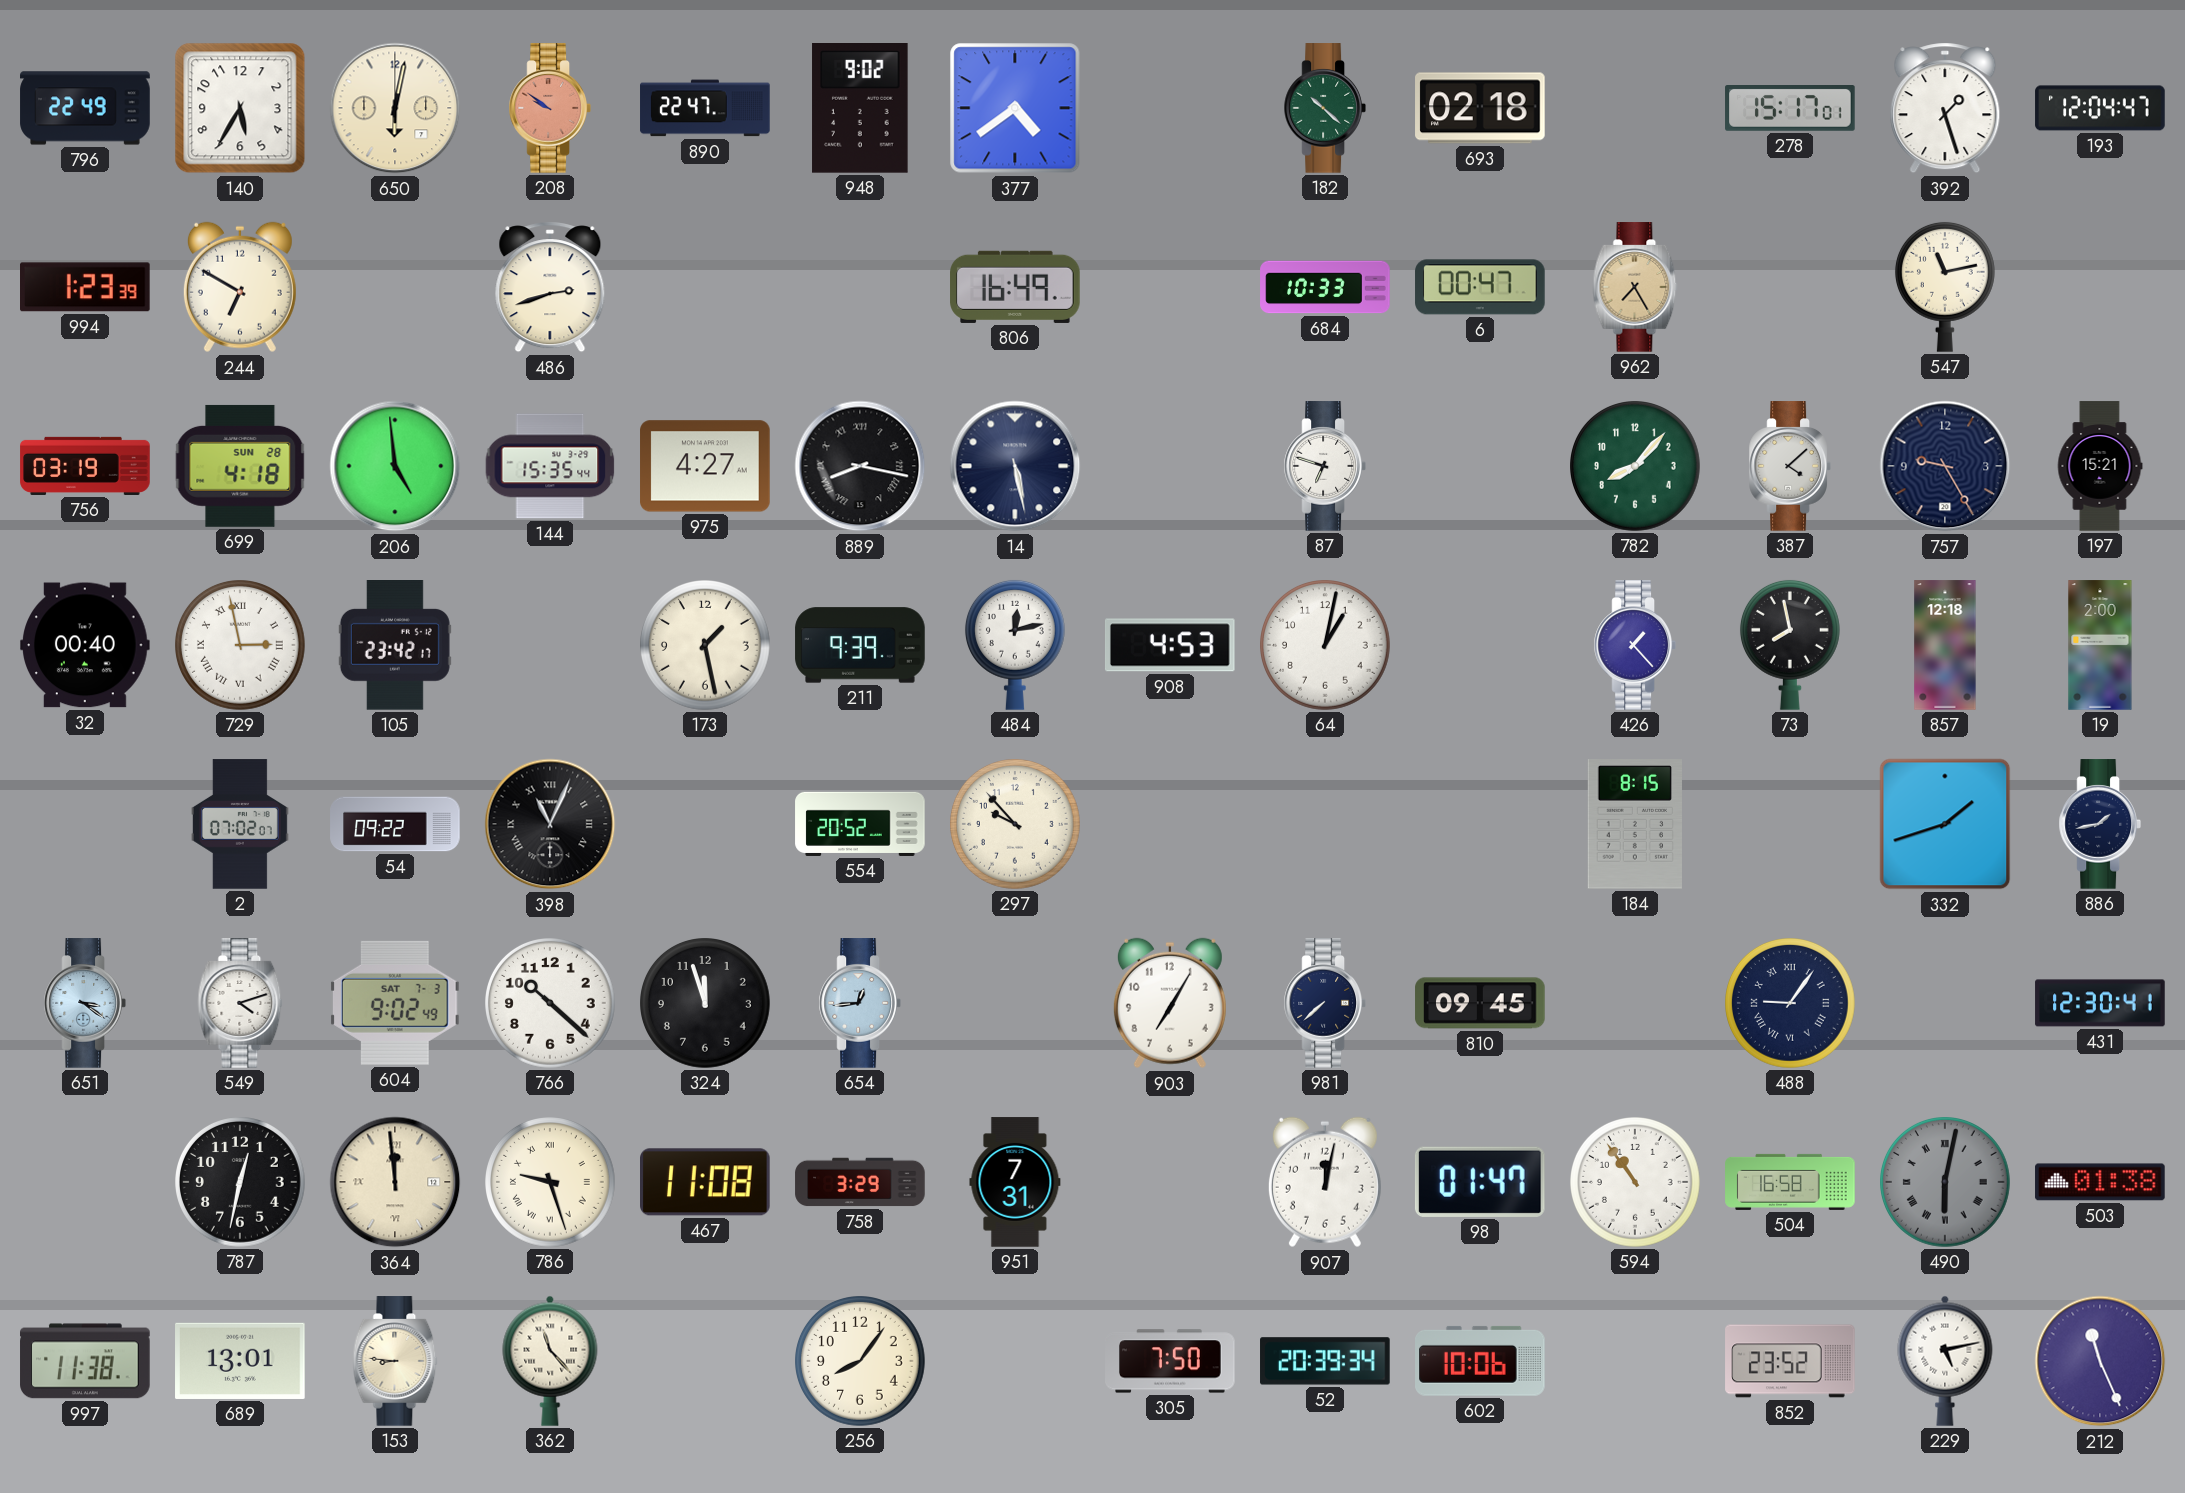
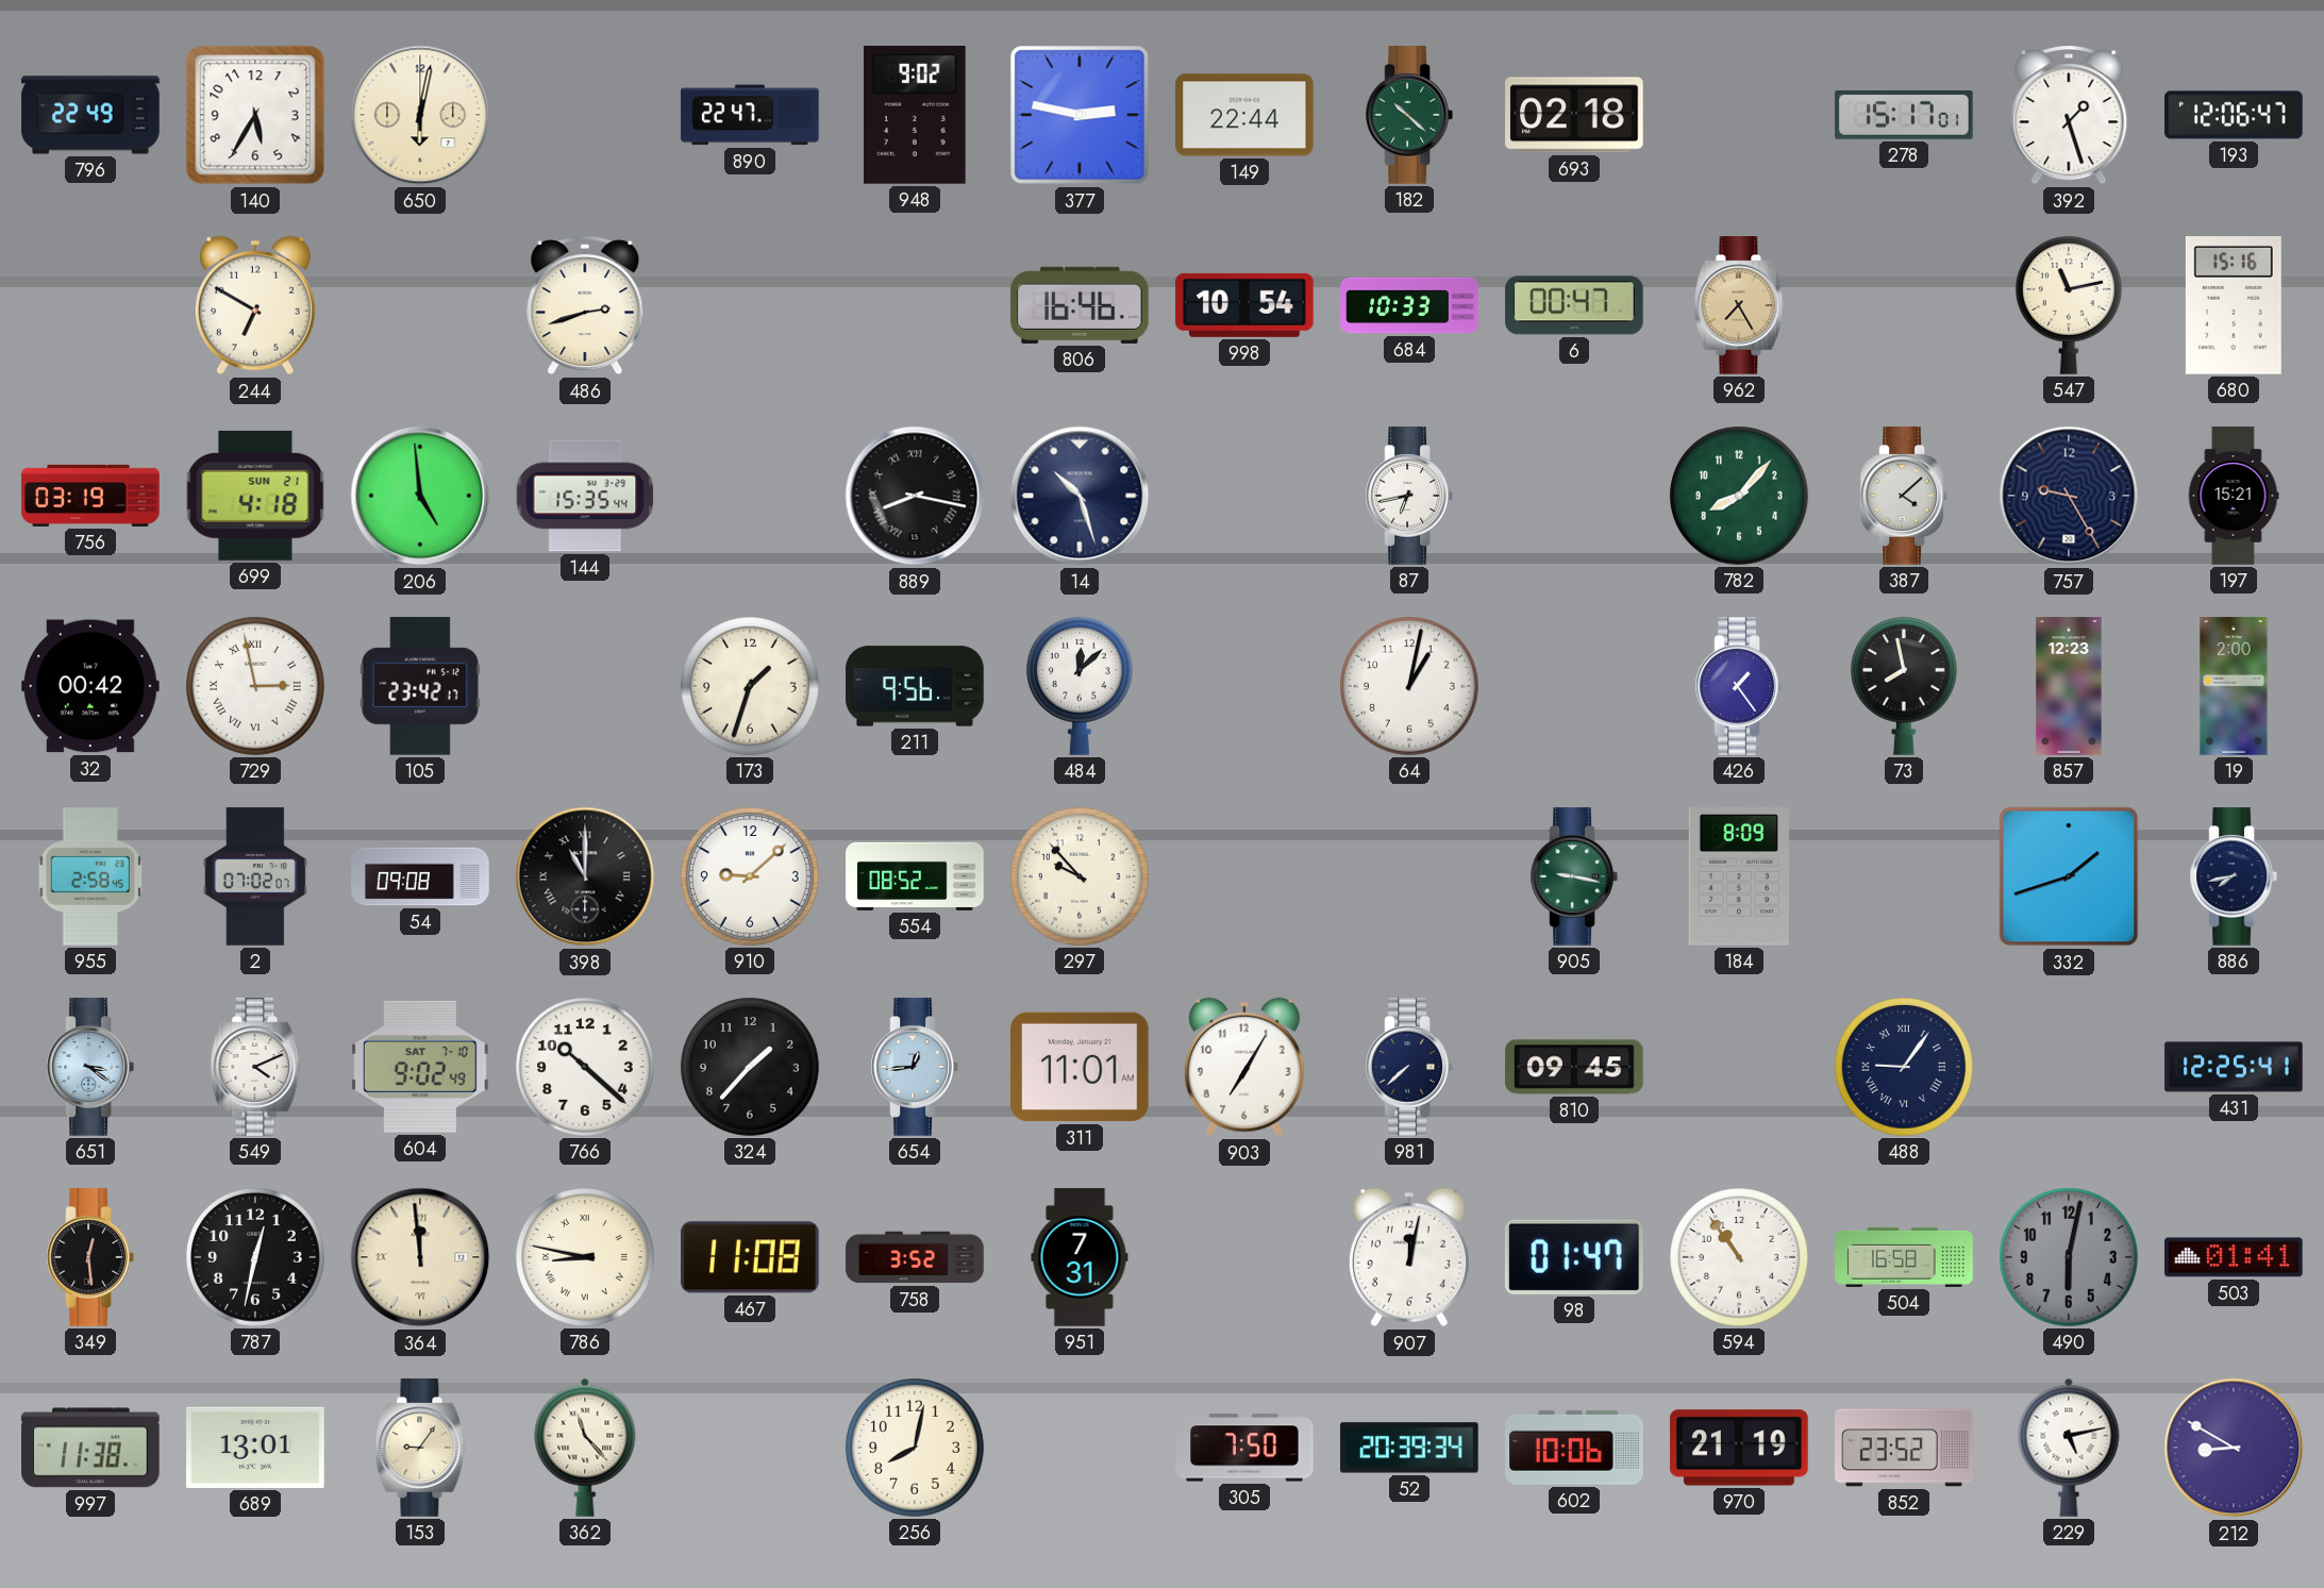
208: 9:51 -> none (549, 108)
377: 4:39 -> 2:47 (1080, 115)
149: none -> 22:44 (1244, 115)
193: 12:04 -> 12:06 (2234, 115)
994: 1:23 -> none (86, 287)
806: 16:49 -> 16:46 (1080, 305)
998: none -> 10:54 (1244, 305)
680: none -> 15:16 (2234, 306)
699 date: SUN 28 -> SUN 21 (255, 496)
975: 4:27 -> none (705, 466)
14: 5:28 -> 10:27 (1080, 496)
87: 6:48 -> 6:43 (1408, 496)
32: 00:40 -> 00:42 (91, 686)
173: 1:28 -> 1:33 (751, 687)
211: 9:39 -> 9:56 (915, 686)
484: 12:13 -> 12:08 (1080, 686)
908: 4:53 -> none (1170, 645)
426: 1:23 -> 1:24 (1738, 686)
857: 12:18 -> 12:23 (2069, 686)
955: none -> 2:58 (89, 876)
54: 09:22 -> 09:08 (420, 876)
398: 11:04 -> 11:00 (585, 876)
910: none -> 9:08 (751, 877)
554: 20:52 -> 08:52 (915, 876)
905: none -> 9:17 (1573, 876)
184: 8:15 -> 8:09 (1739, 876)
886: 1:43 -> 7:43 (2233, 876)
549: 4:12 -> 4:11 (255, 1067)
604 date: SAT 7-3 -> SAT 7-10 (421, 1067)
324: 11:57 -> 1:37 (751, 1068)
311: none -> 11:01 (1081, 1067)
431: 12:30 -> 12:25 (2234, 1067)
349: none -> 12:29 (89, 1257)
786: 9:27 -> 8:47 (586, 1258)
758: 3:29 -> 3:52 (915, 1257)
490 numerals: Roman -> Arabic (2070, 1258)
503: 01:38 -> 01:41 (2234, 1257)
153: 8:46 -> 9:06 (420, 1448)
256: 8:06 -> 8:02 (916, 1449)
970: none -> 21:19 (1739, 1448)
212: 11:26 -> 8:50 (2234, 1448)
